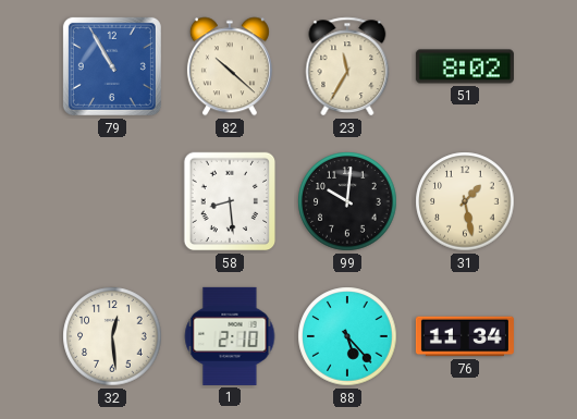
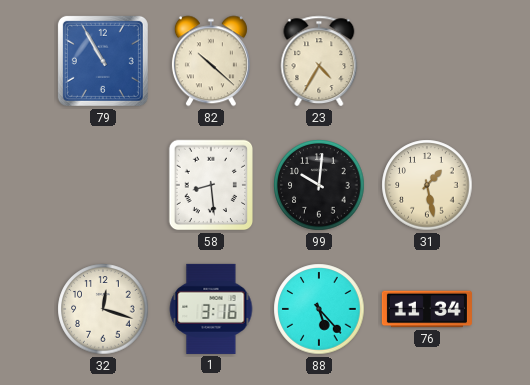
23: 11:35 -> 4:35 (319, 61)
51: 8:02 -> none (465, 66)
32: 12:29 -> 12:18 (103, 309)
1: 2:10 -> 3:16 (211, 309)
